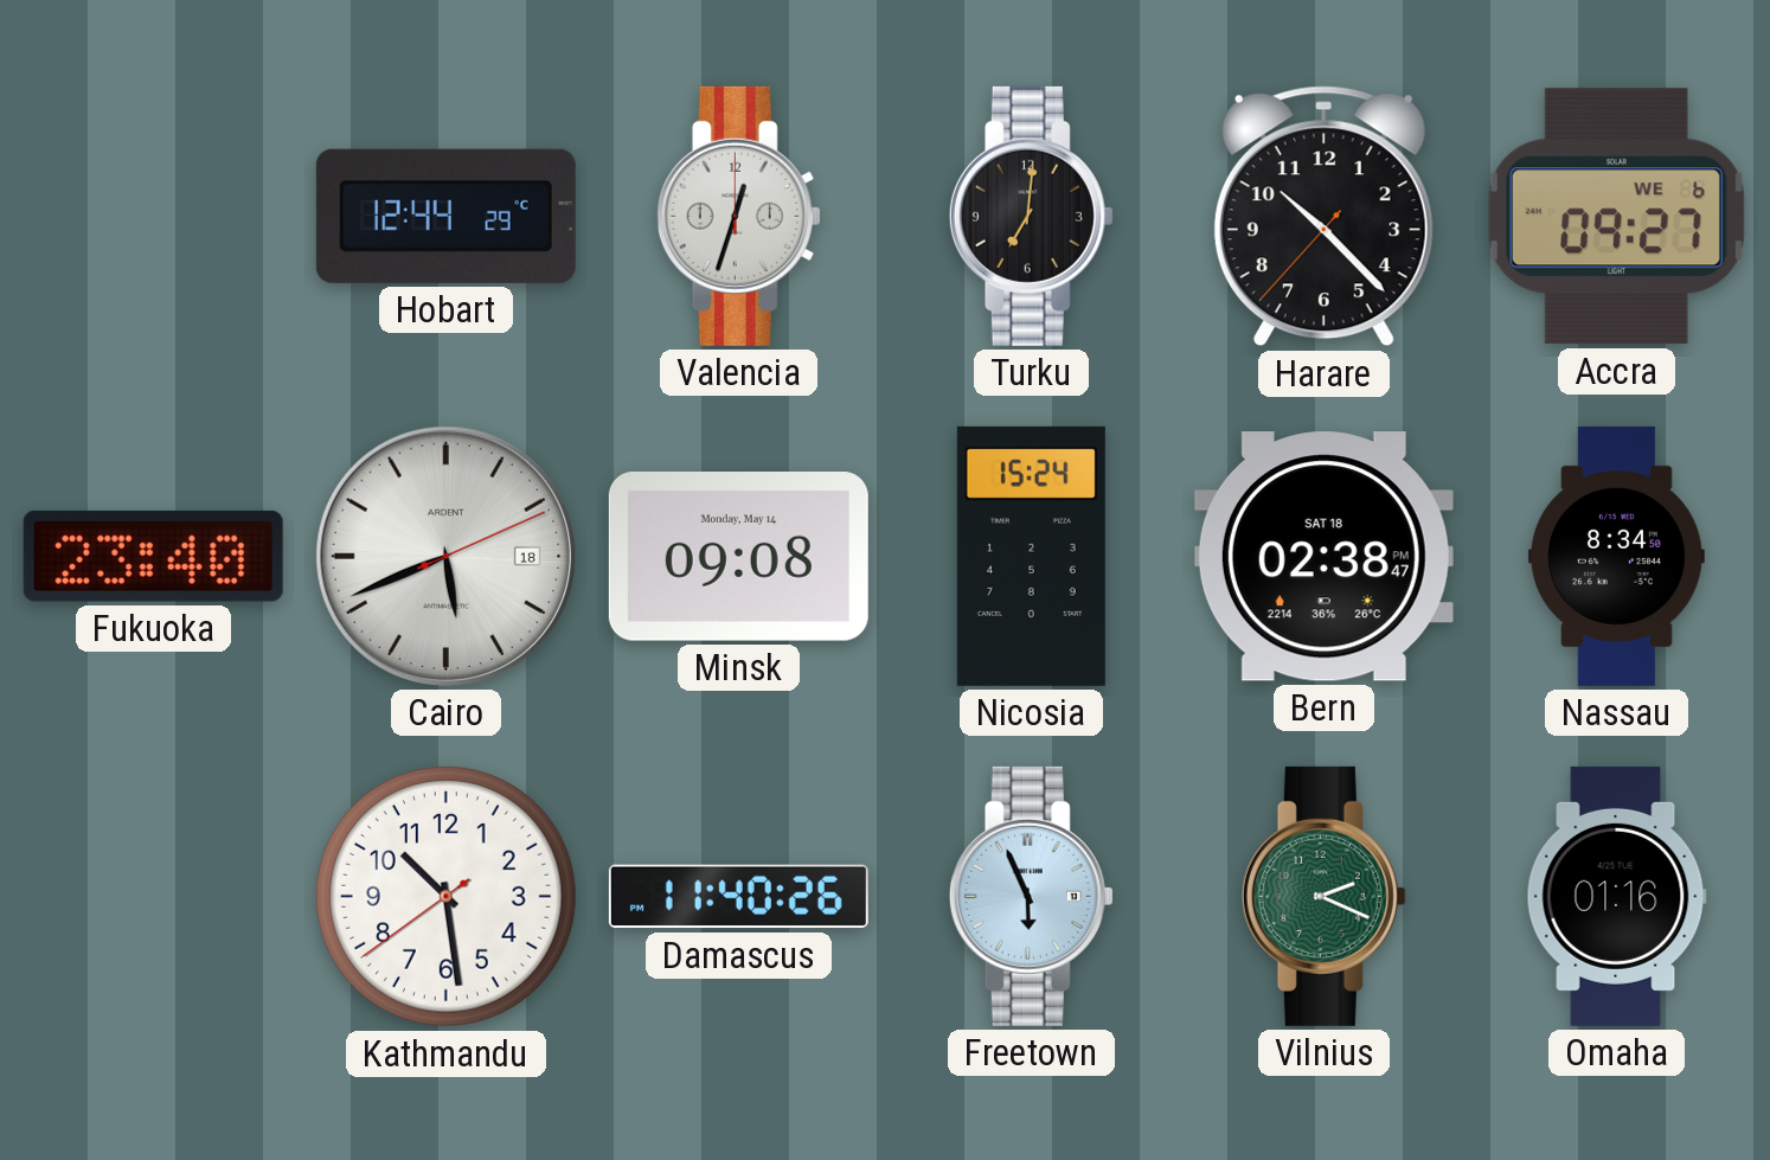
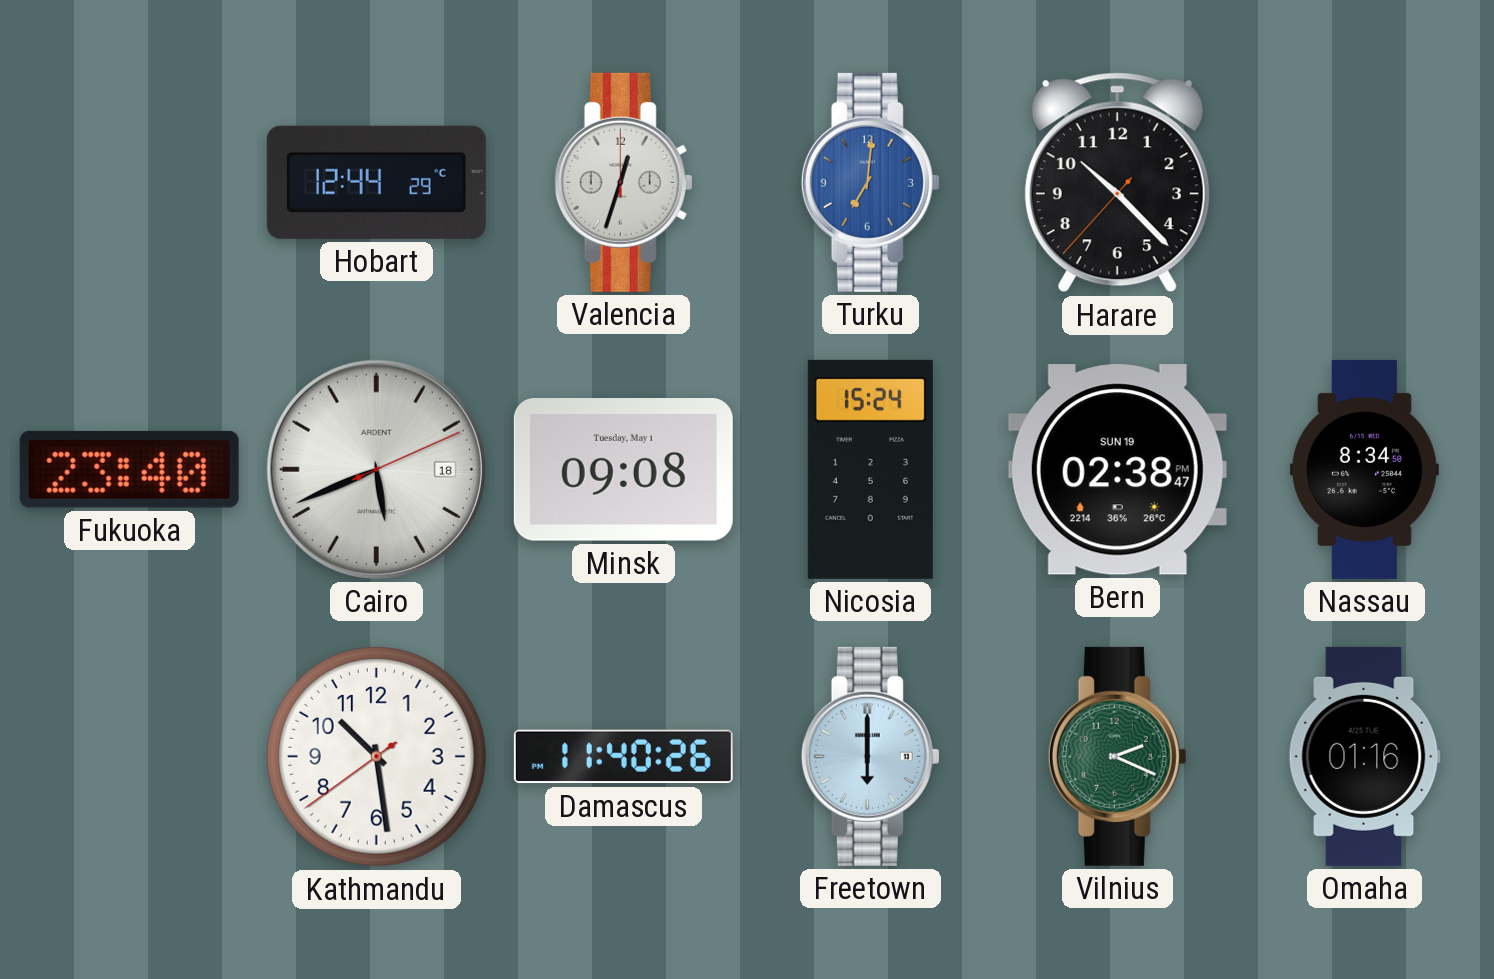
Turku dial: black -> blue (870, 182)
Accra: 09:27 -> none (1616, 217)
Minsk date: Monday, May 14 -> Tuesday, May 1 (623, 470)
Bern date: SAT 18 -> SUN 19 (1117, 470)
Freetown: 5:56 -> 6:00 (870, 756)
